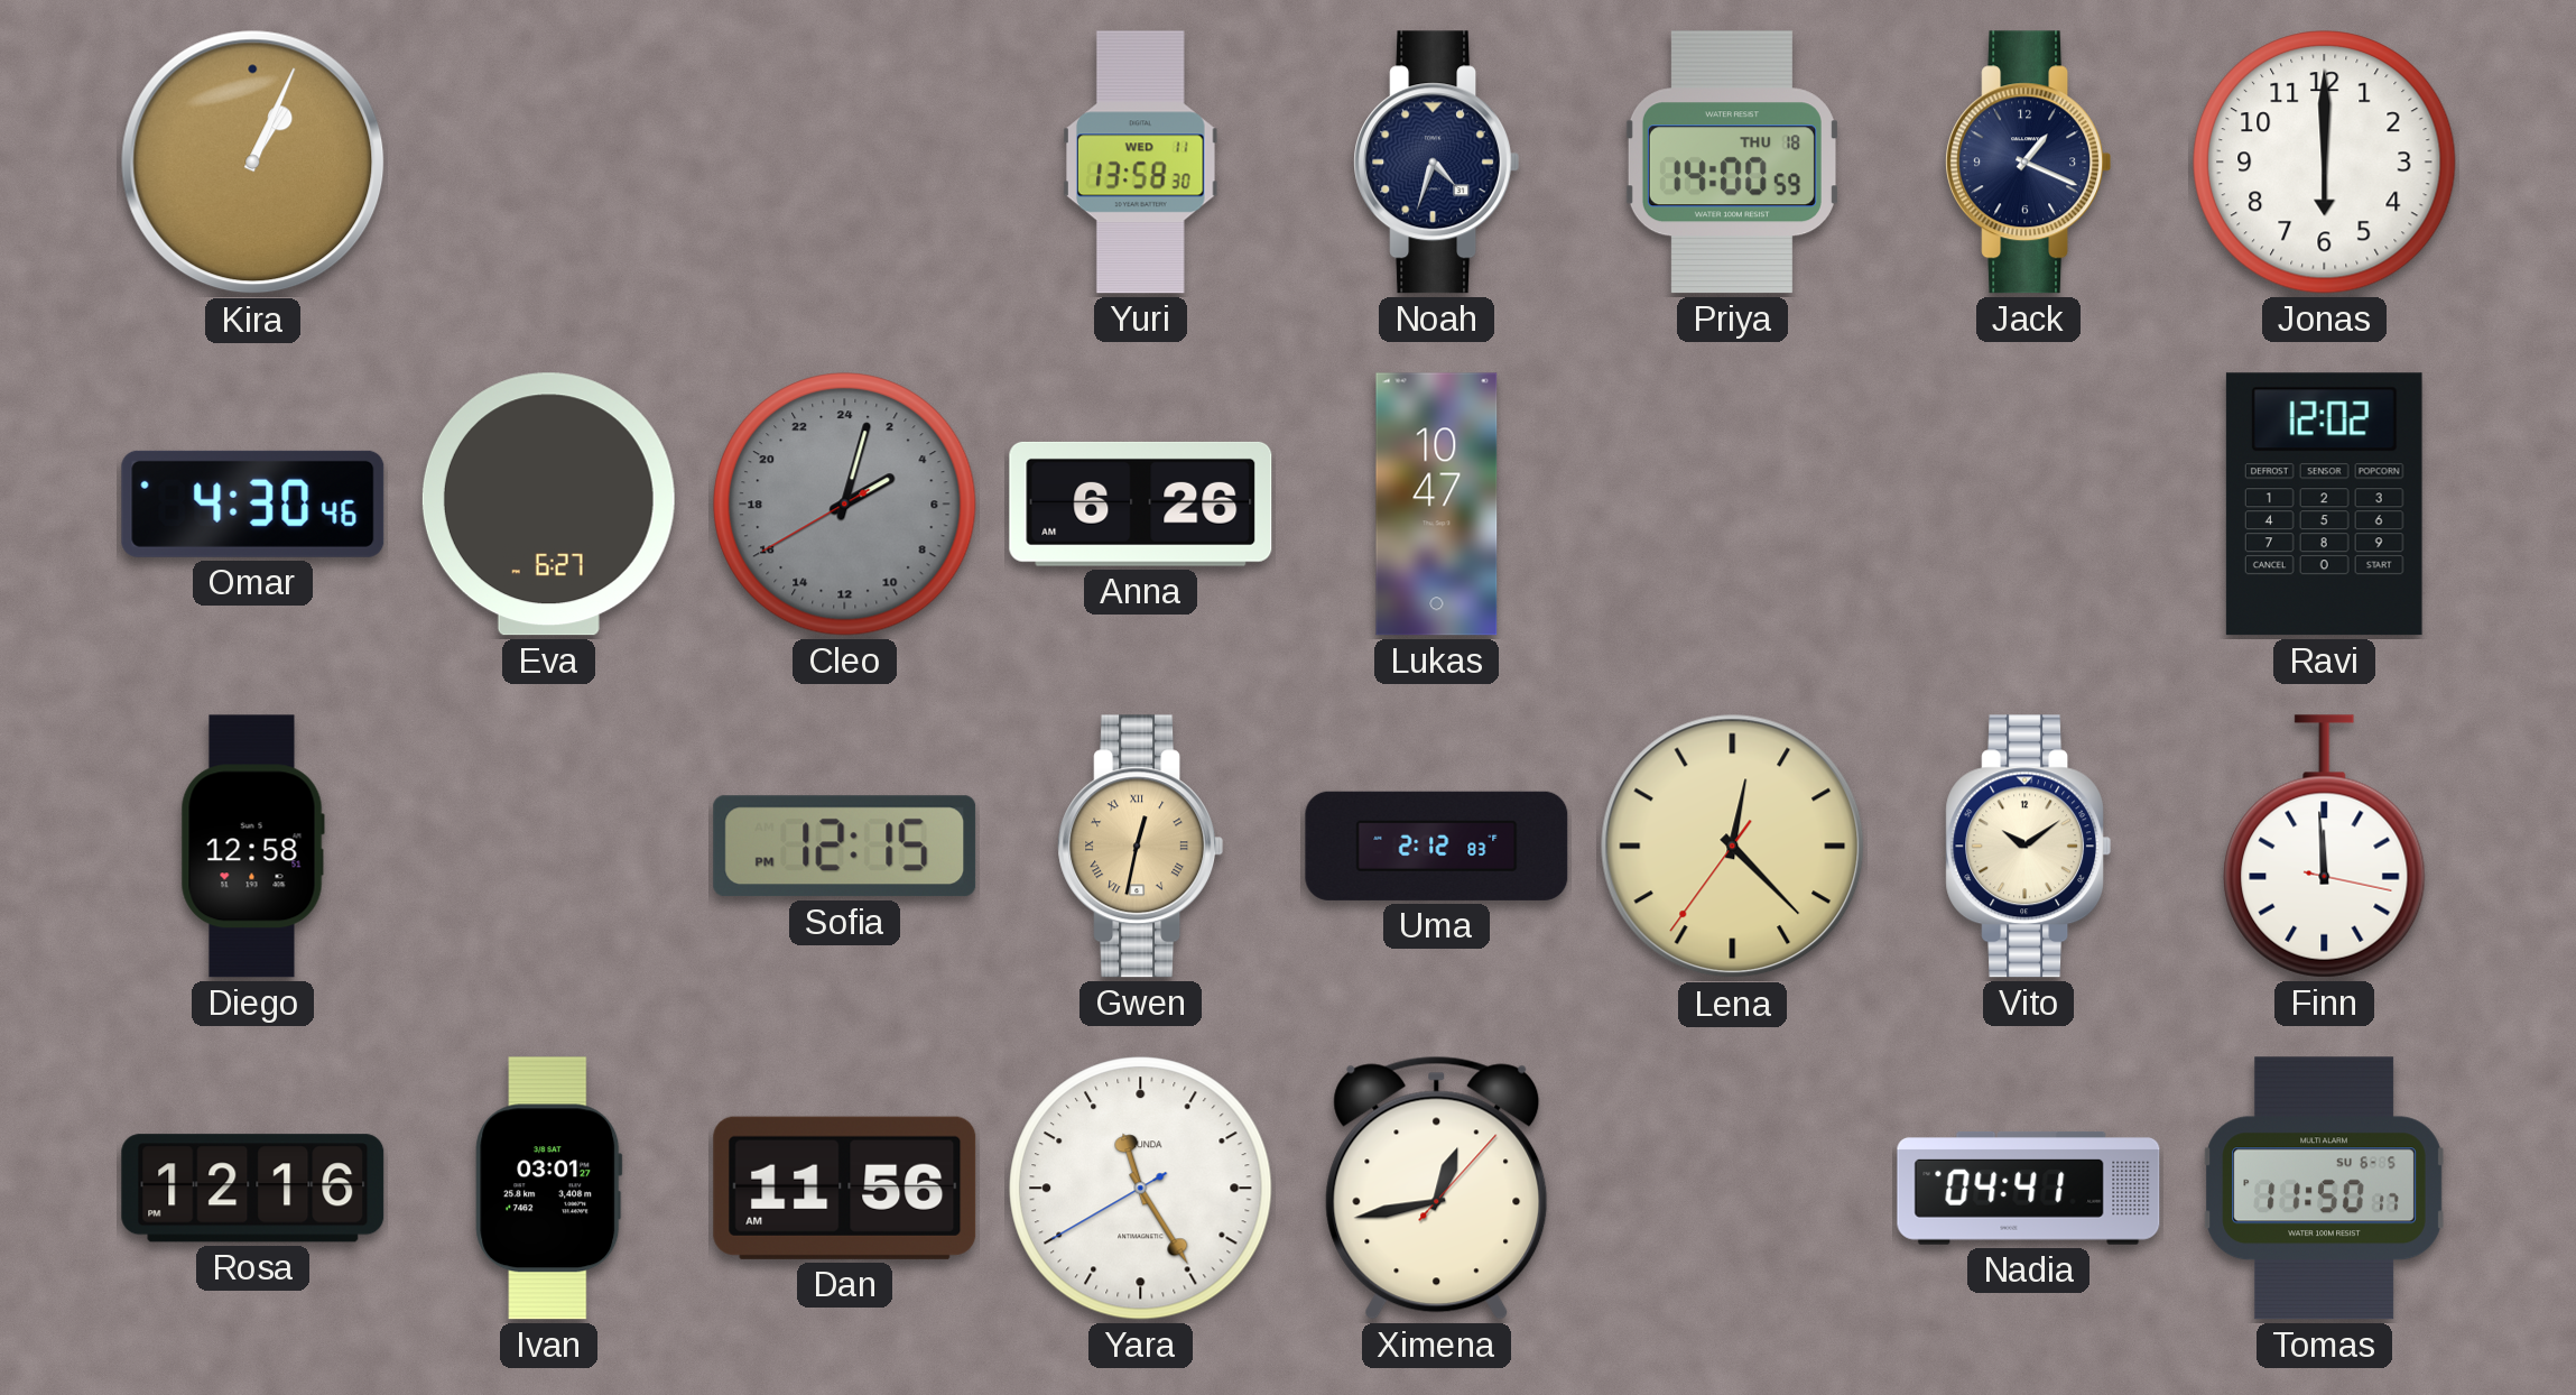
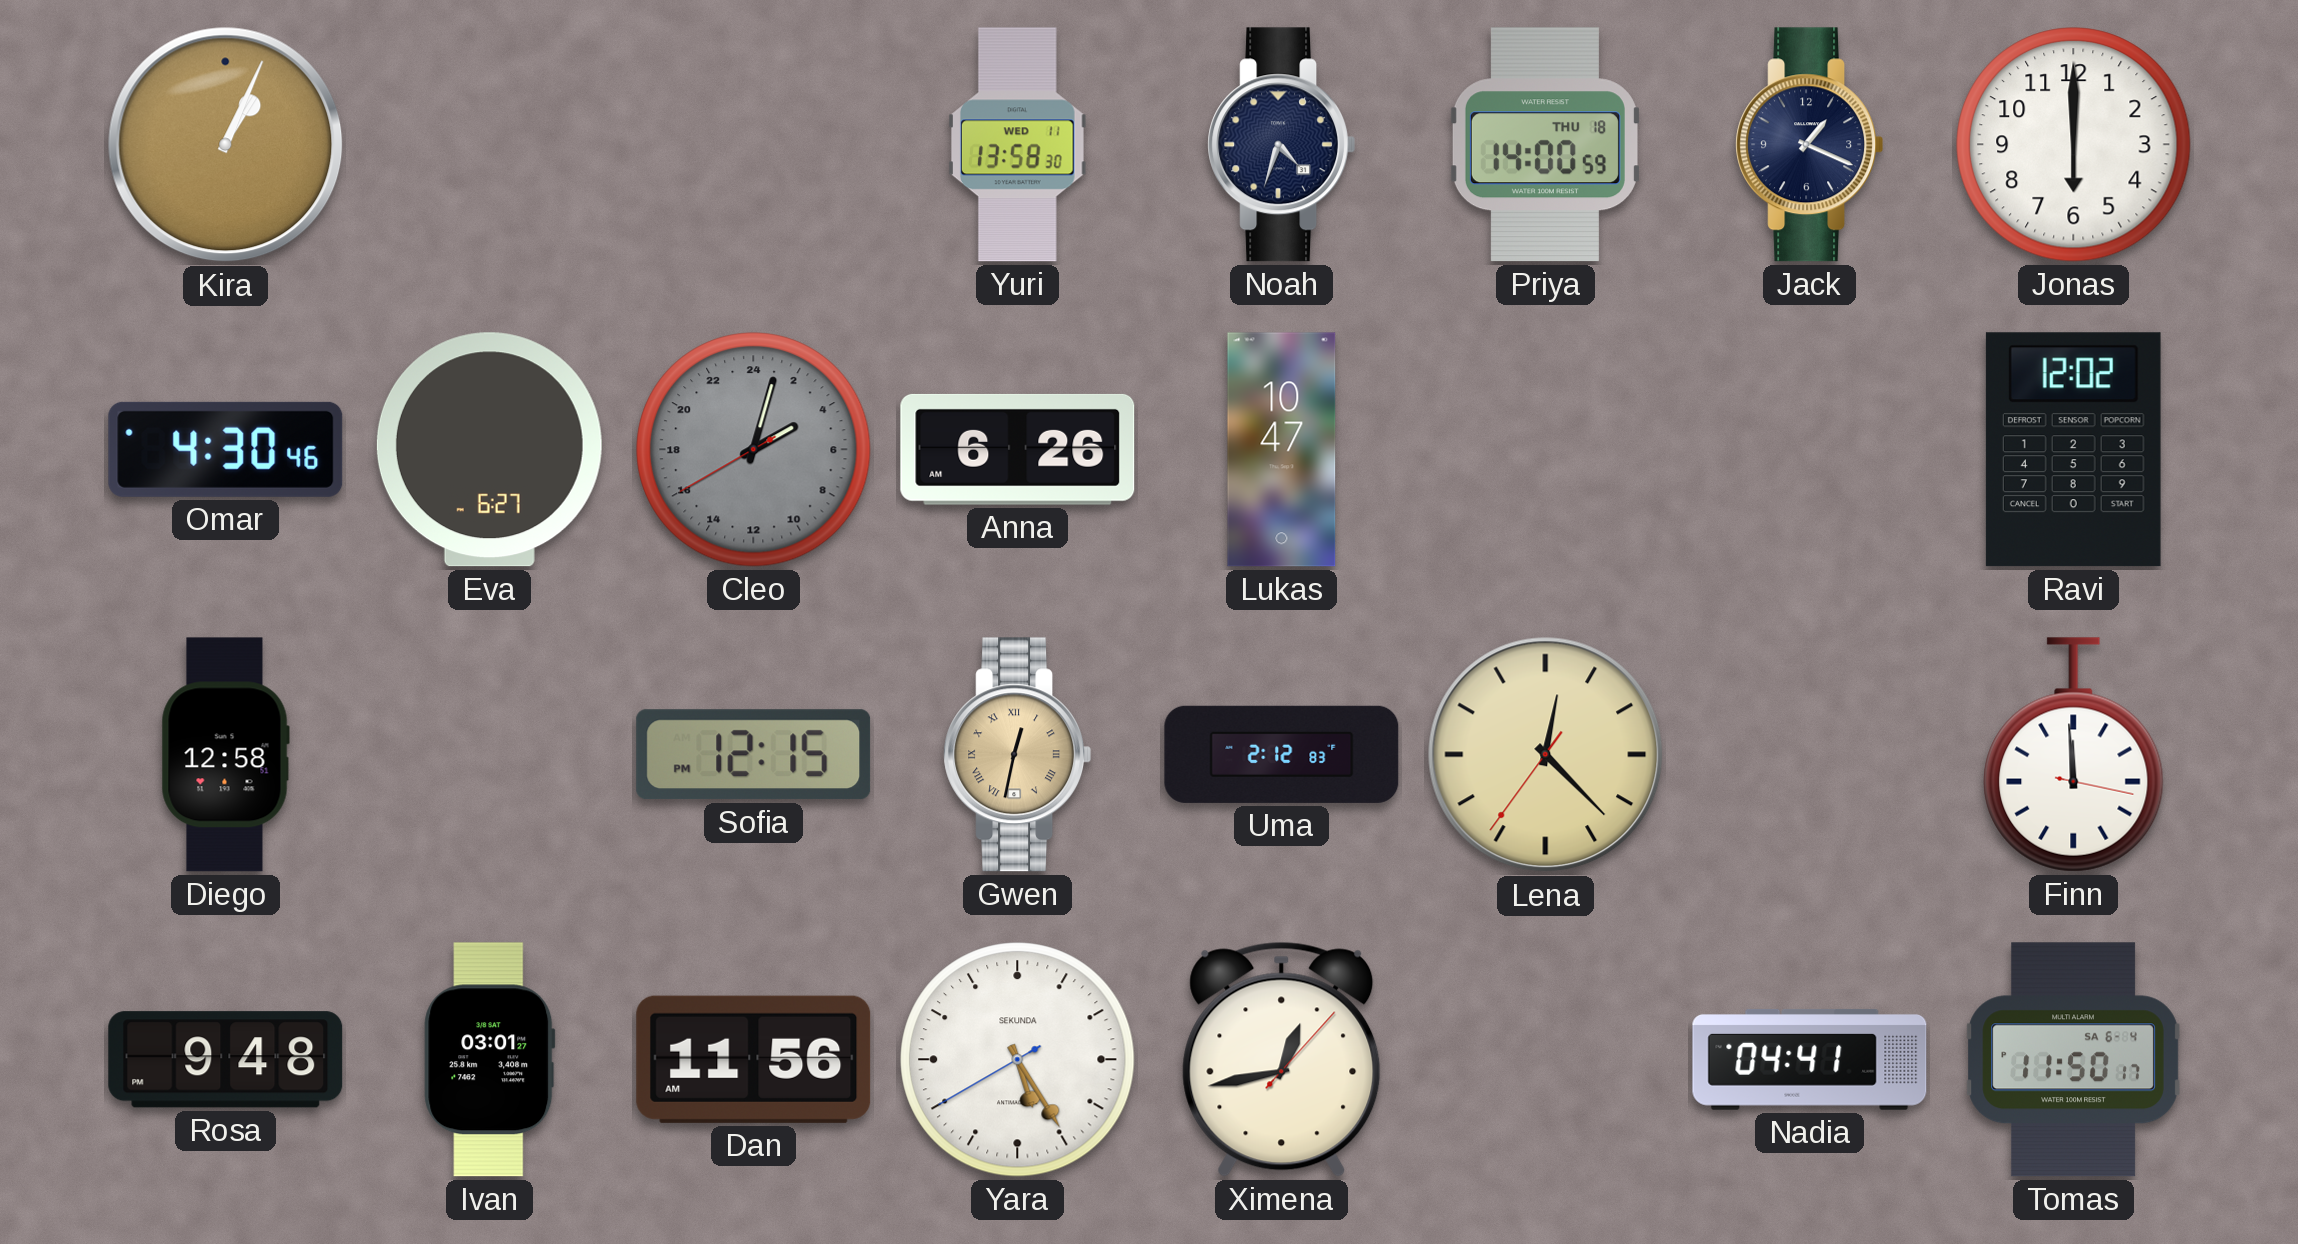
Vito: 10:09 -> none (2029, 847)
Rosa: 12:16 -> 9:48 (226, 1060)
Yara: 11:24 -> 5:24 (1018, 1060)
Tomas date: SU 6-5 -> SA 6-4 (2073, 1060)
